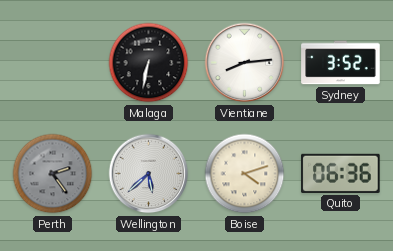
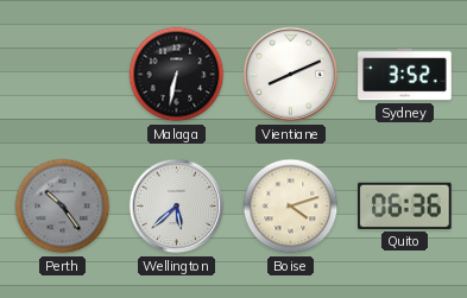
Vientiane: 8:14 -> 8:11 (291, 75)
Perth: 2:24 -> 10:24 (63, 207)
